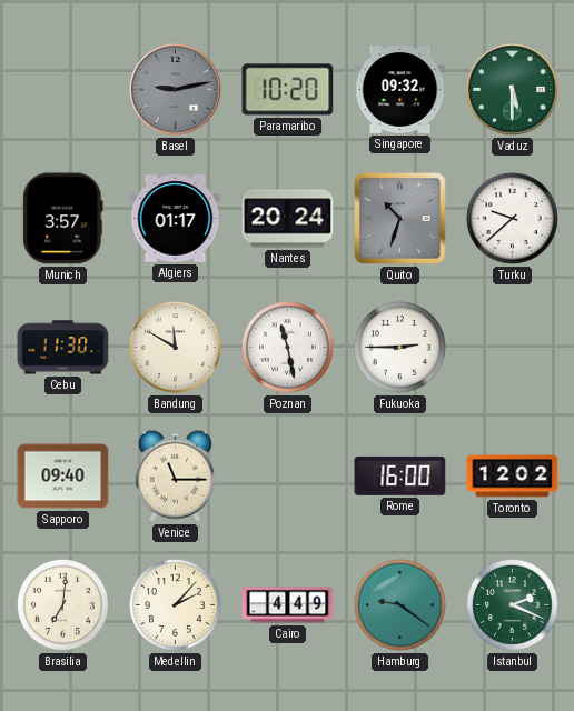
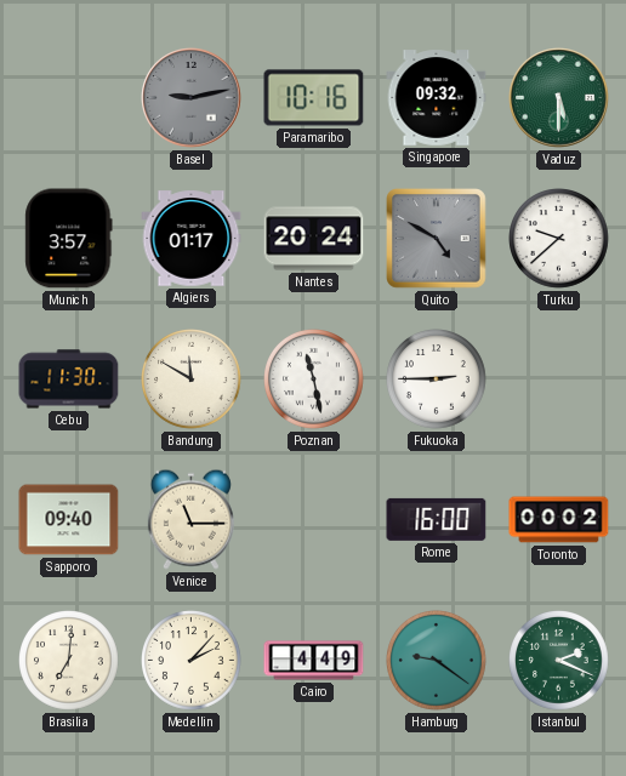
Paramaribo: 10:20 -> 10:16 (314, 98)
Quito: 10:33 -> 4:50 (437, 239)
Toronto: 12:02 -> 00:02 (559, 520)
